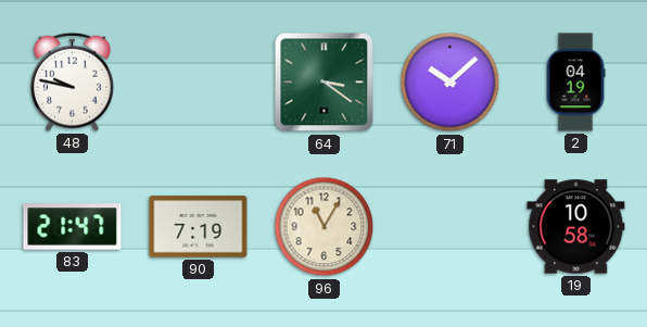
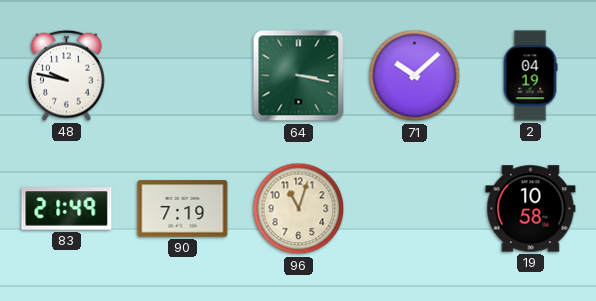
64: 3:21 -> 3:17 (299, 76)
83: 21:47 -> 21:49 (67, 209)
96: 11:05 -> 11:03 (299, 209)
